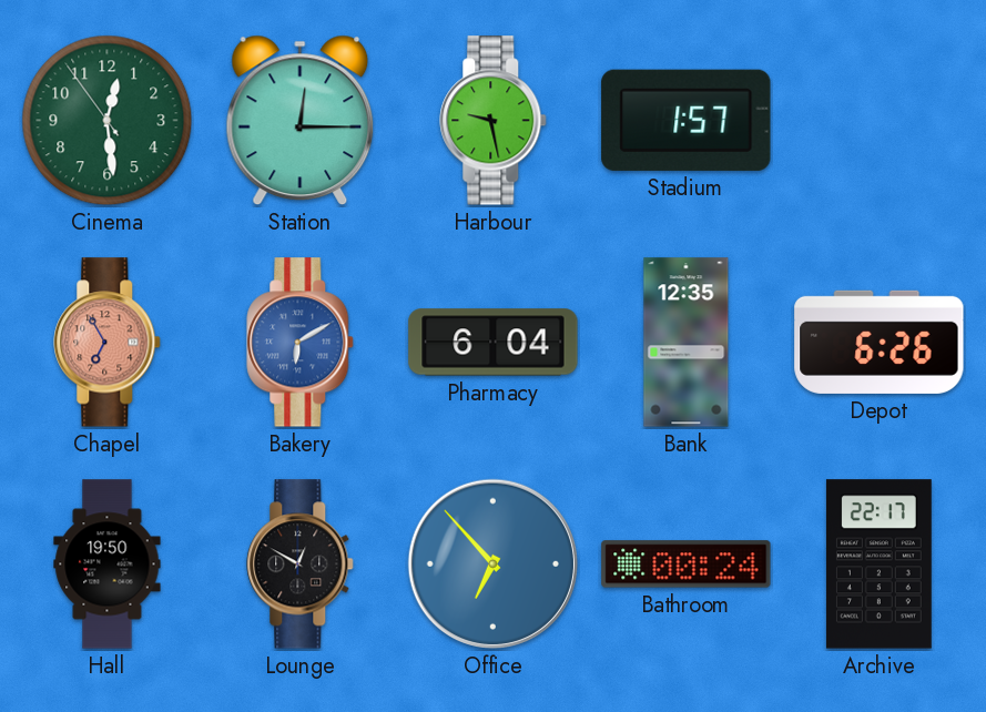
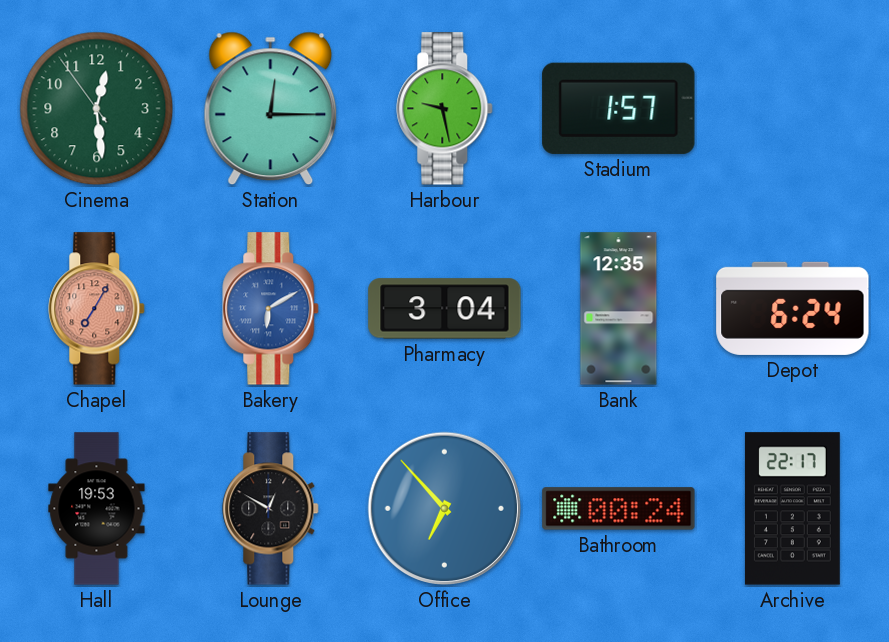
Chapel: 6:55 -> 7:05 (97, 309)
Pharmacy: 6:04 -> 3:04 (445, 309)
Depot: 6:26 -> 6:24 (793, 308)
Hall: 19:50 -> 19:53 (97, 509)
